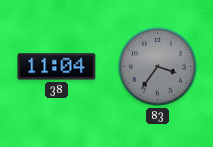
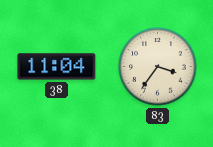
83 dial: grey -> cream (158, 67)
